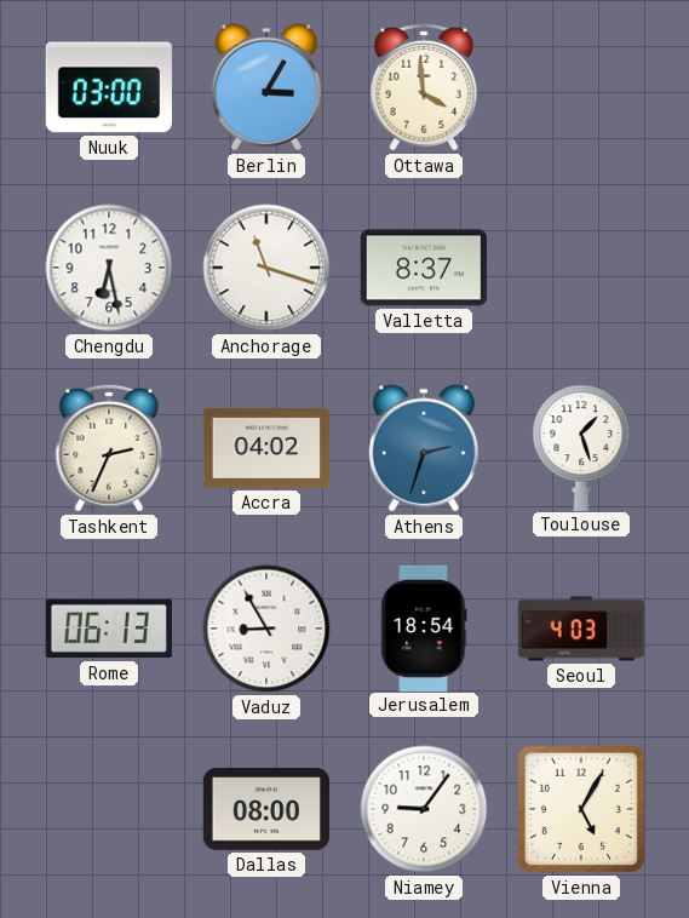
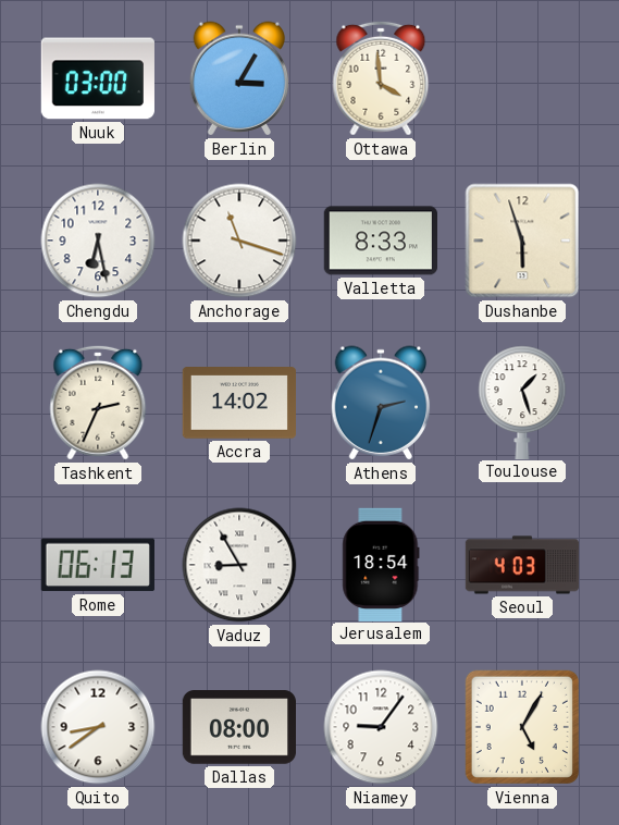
Valletta: 8:37 -> 8:33 (380, 241)
Dushanbe: none -> 5:57 (522, 241)
Accra: 04:02 -> 14:02 (238, 404)
Quito: none -> 8:39 (98, 727)
